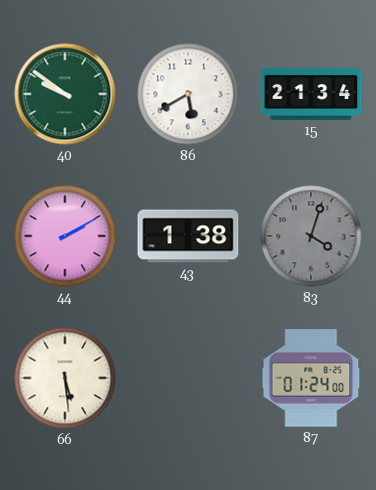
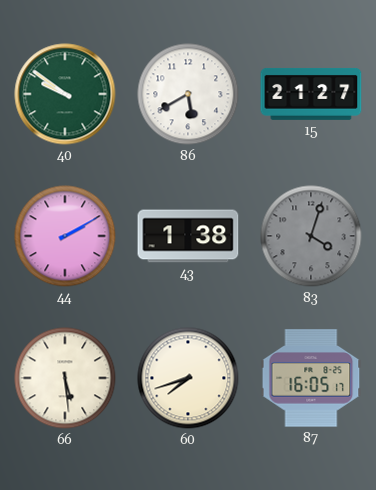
15: 21:34 -> 21:27 (311, 94)
60: none -> 7:42 (188, 378)
87: 01:24 -> 16:05 (311, 378)
